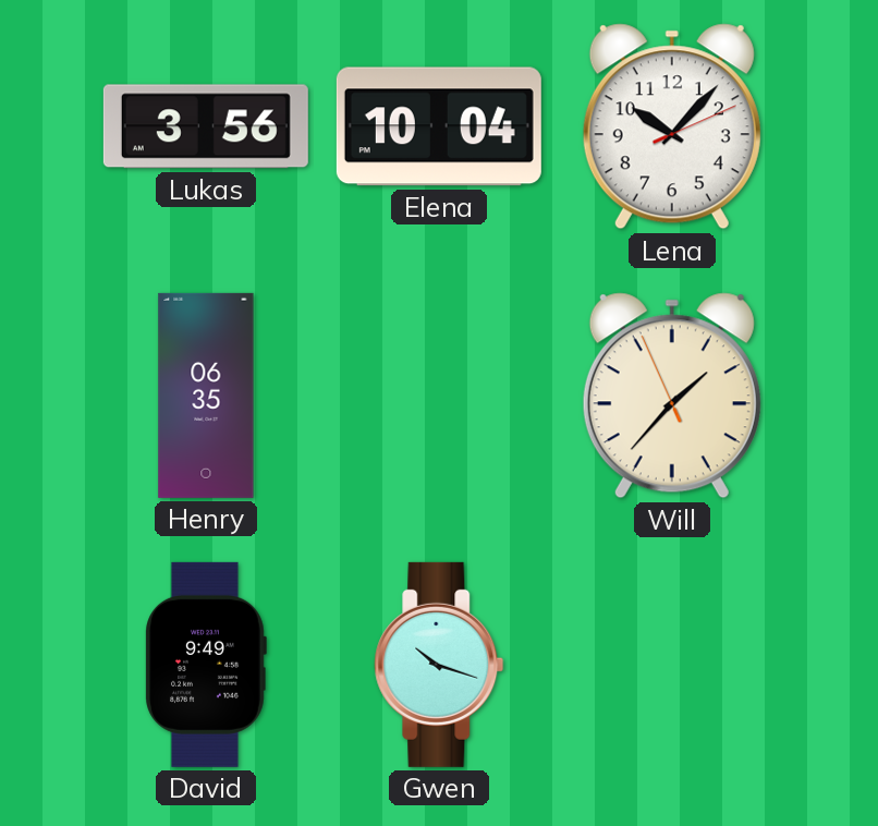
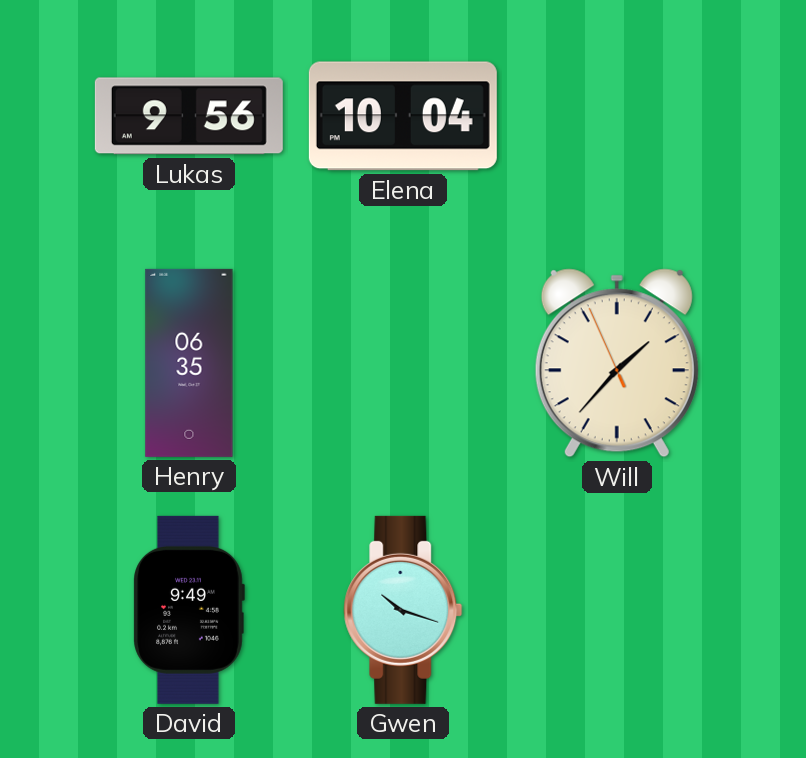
Lukas: 3:56 -> 9:56 (189, 116)
Lena: 10:07 -> none (672, 126)
